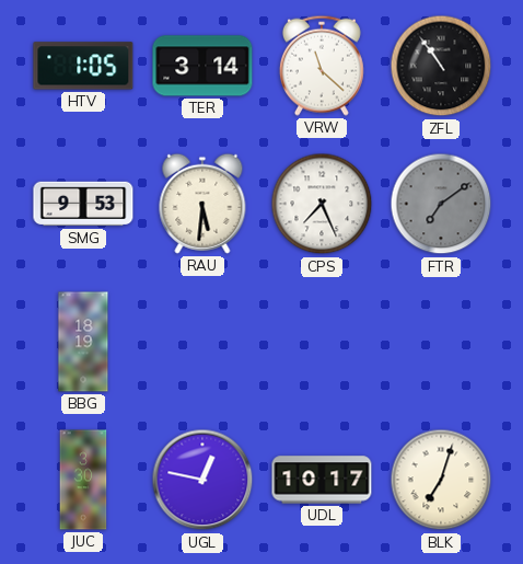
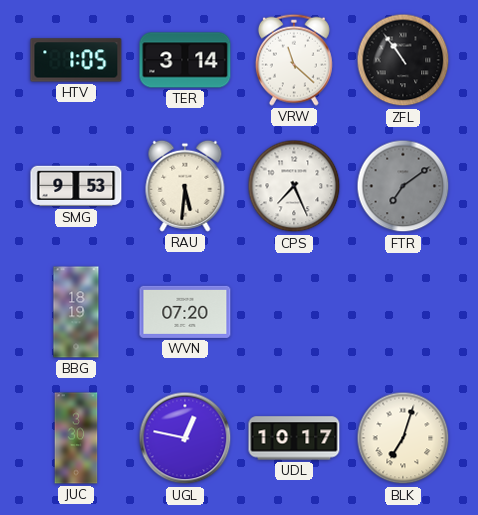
WVN: none -> 07:20 (185, 312)
